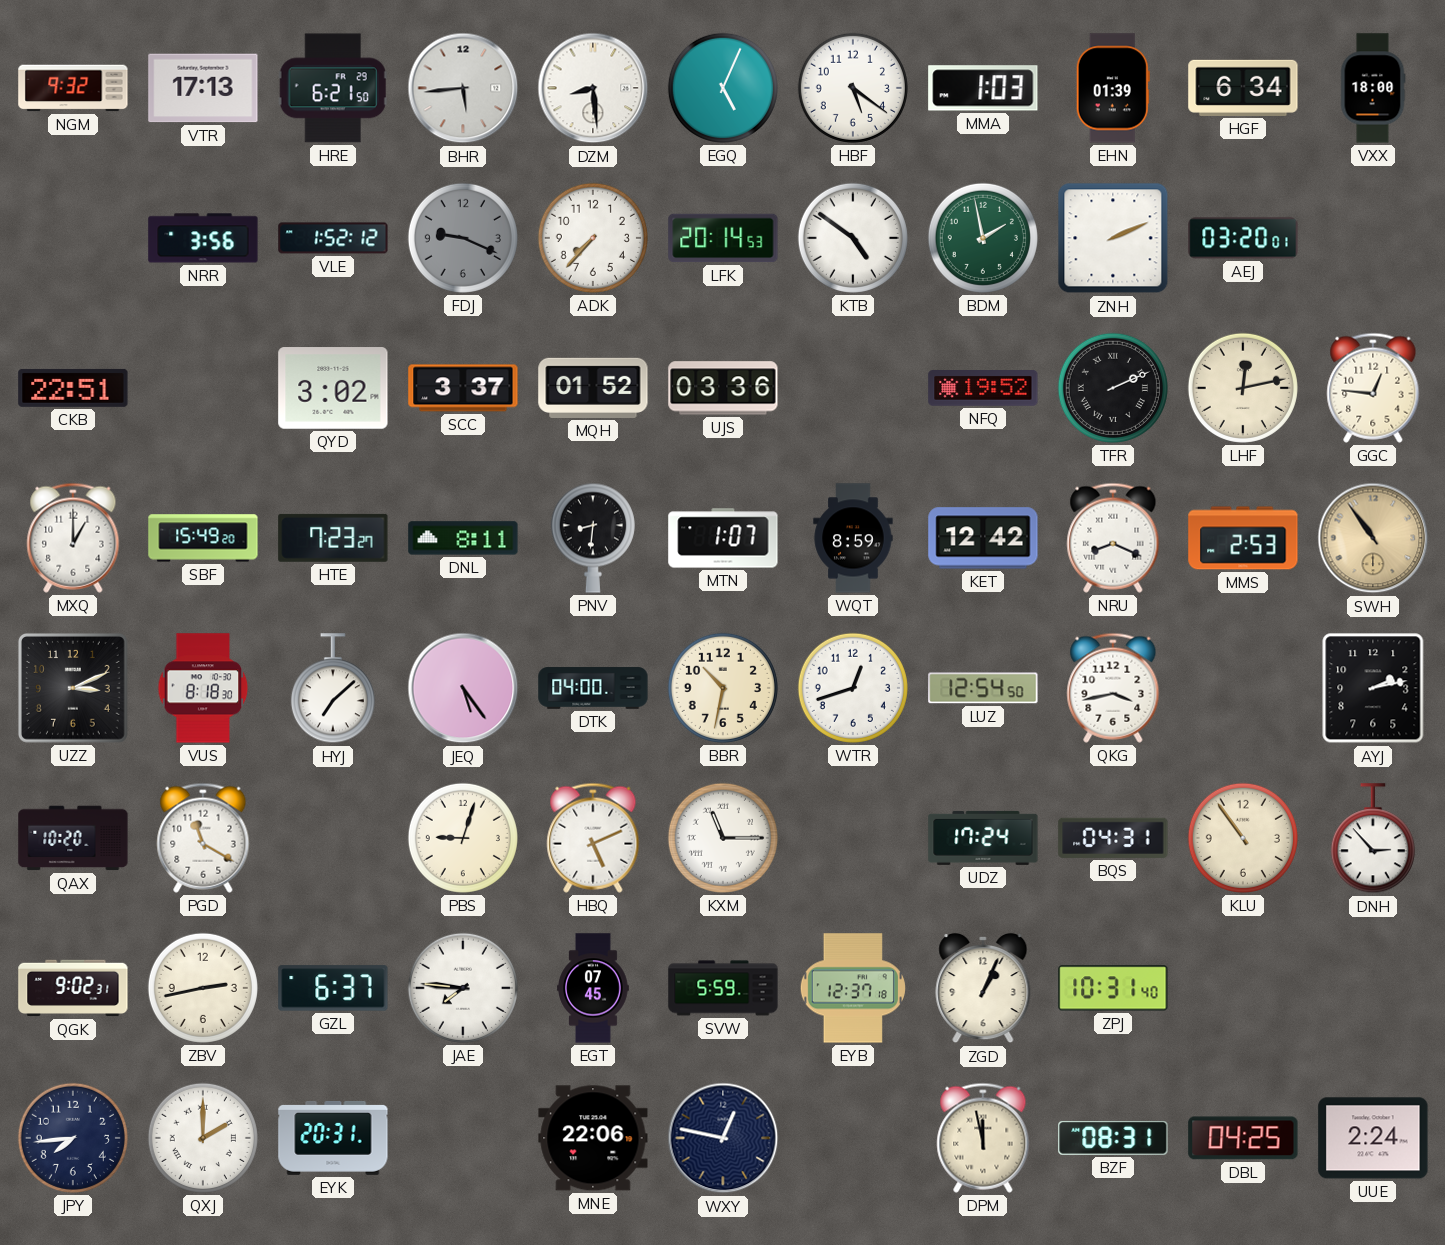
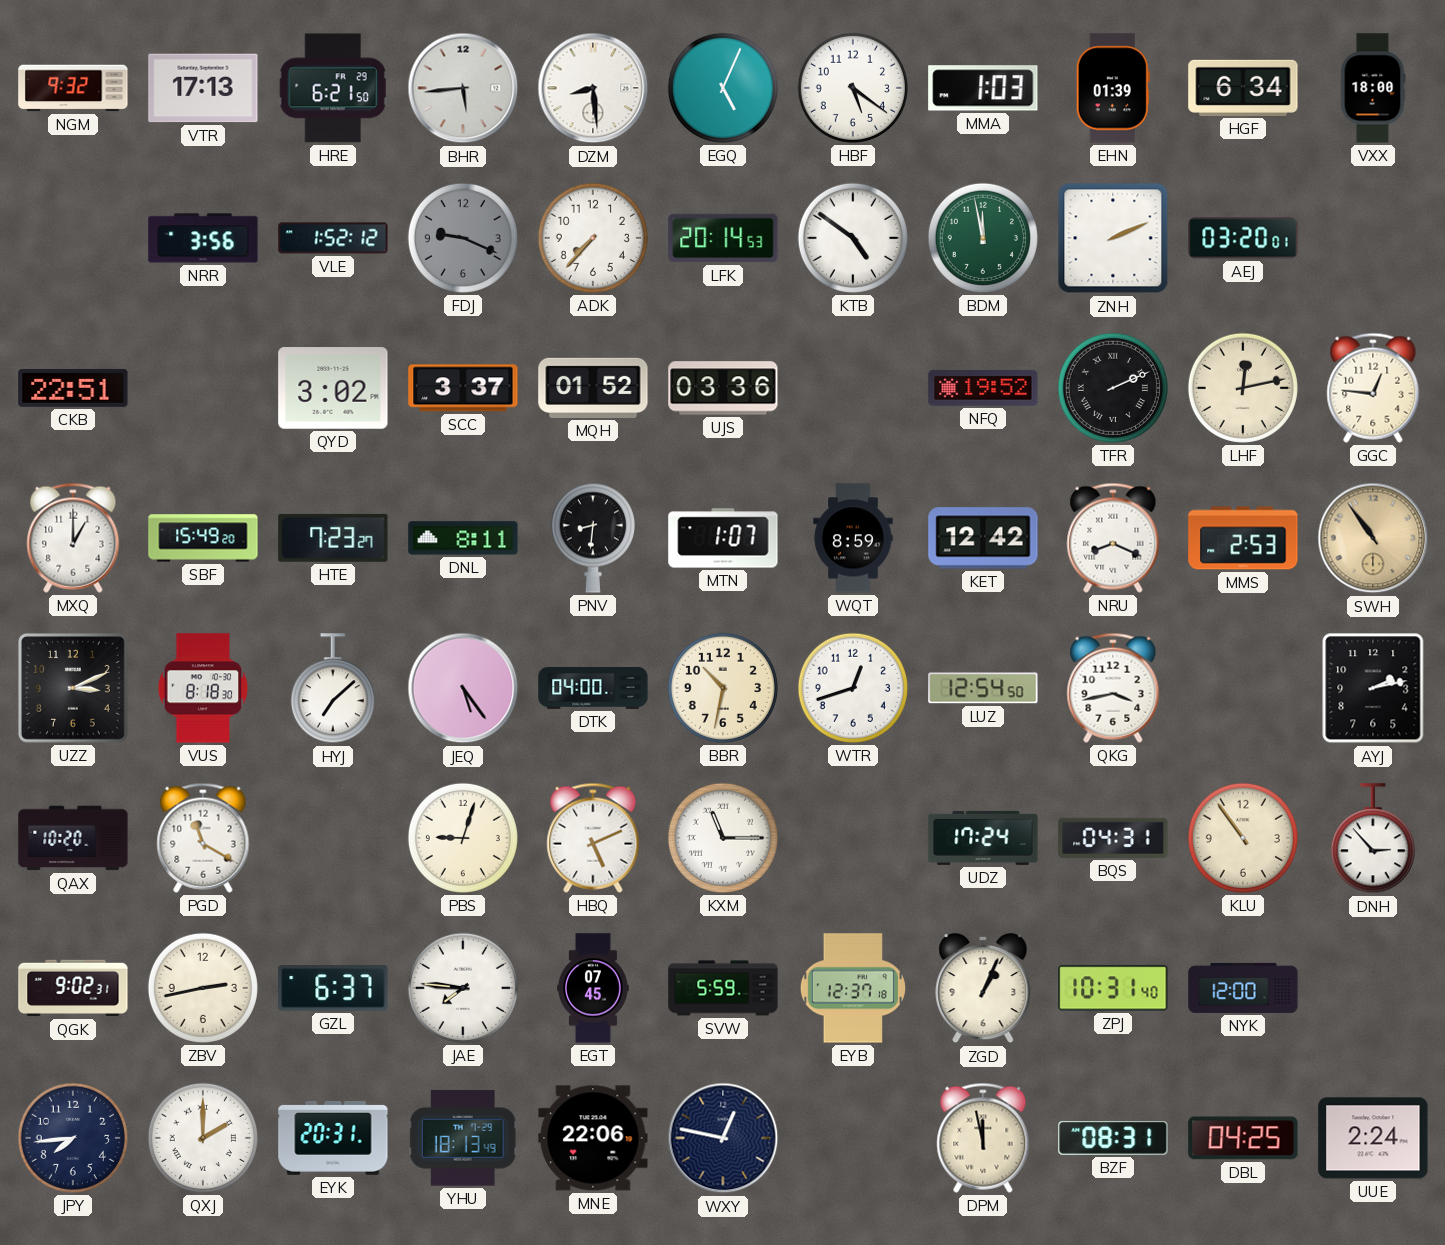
BDM: 1:58 -> 11:58 (983, 238)
NYK: none -> 12:00 (1243, 988)
YHU: none -> 18:13 (463, 1138)
